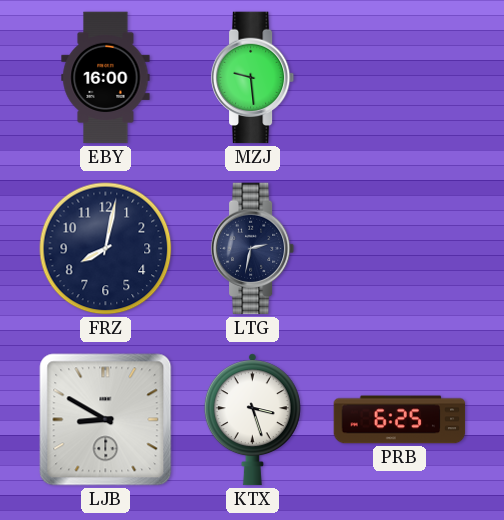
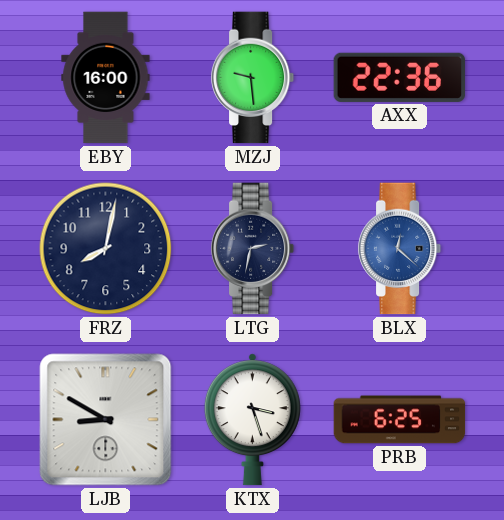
AXX: none -> 22:36 (400, 77)
BLX: none -> 12:22 (400, 249)
